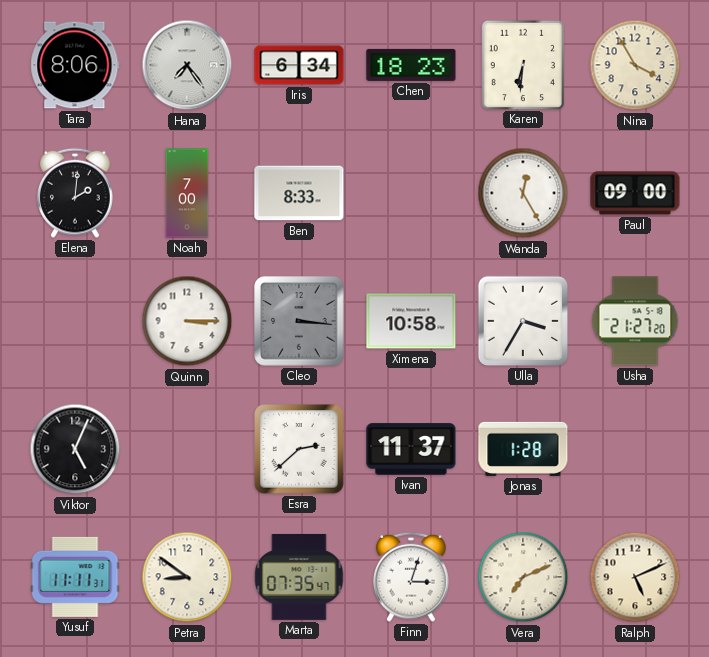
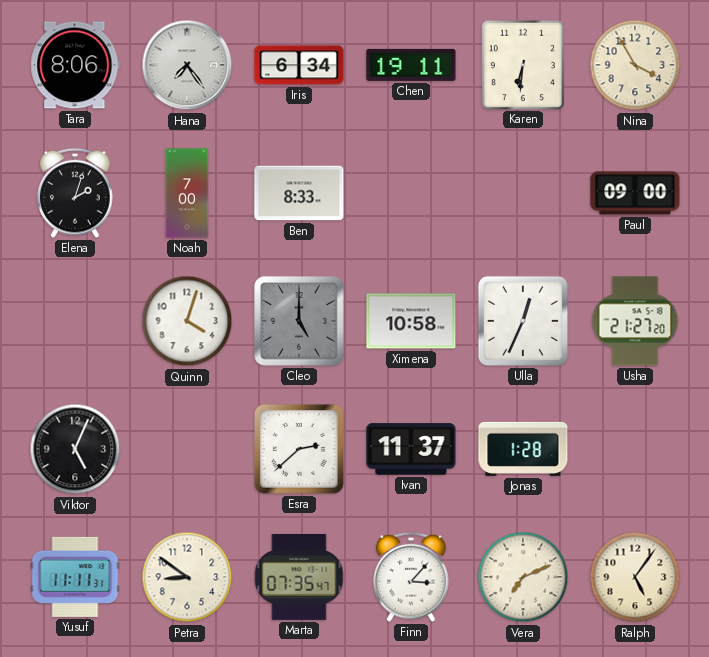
Chen: 18:23 -> 19:11 (411, 65)
Elena: 2:01 -> 2:03 (75, 193)
Wanda: 12:25 -> none (523, 193)
Quinn: 3:15 -> 4:03 (187, 321)
Cleo: 3:16 -> 5:00 (299, 321)
Ulla: 3:35 -> 12:34 (523, 321)
Finn: 3:03 -> 3:07 (411, 577)
Ralph: 5:11 -> 5:06 (635, 577)
